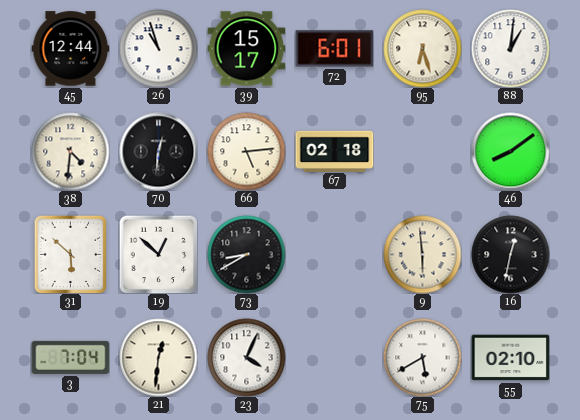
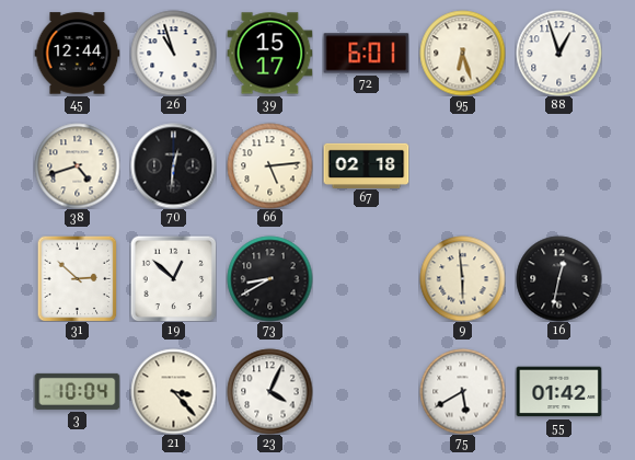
88: 1:01 -> 12:57 (558, 53)
38: 4:31 -> 4:42 (77, 165)
46: 8:09 -> none (510, 151)
31: 5:52 -> 2:52 (78, 278)
3: 7:04 -> 10:04 (77, 391)
21: 12:31 -> 3:23 (173, 391)
55: 02:10 -> 01:42 (558, 392)
